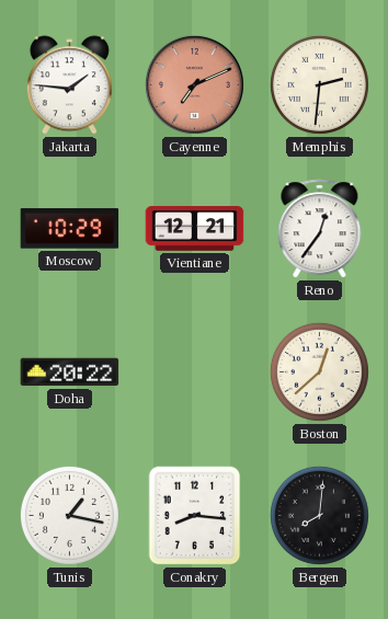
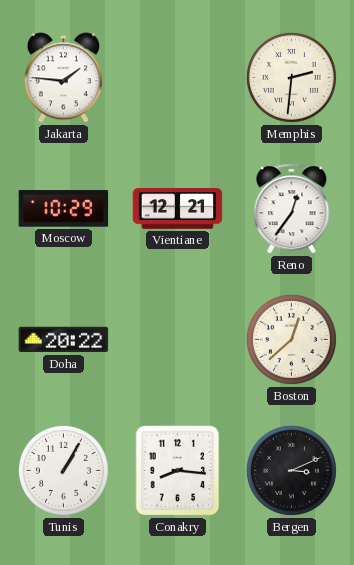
Cayenne: 7:11 -> none (194, 84)
Tunis: 1:17 -> 1:05 (63, 470)
Bergen: 8:01 -> 3:11 (291, 470)
